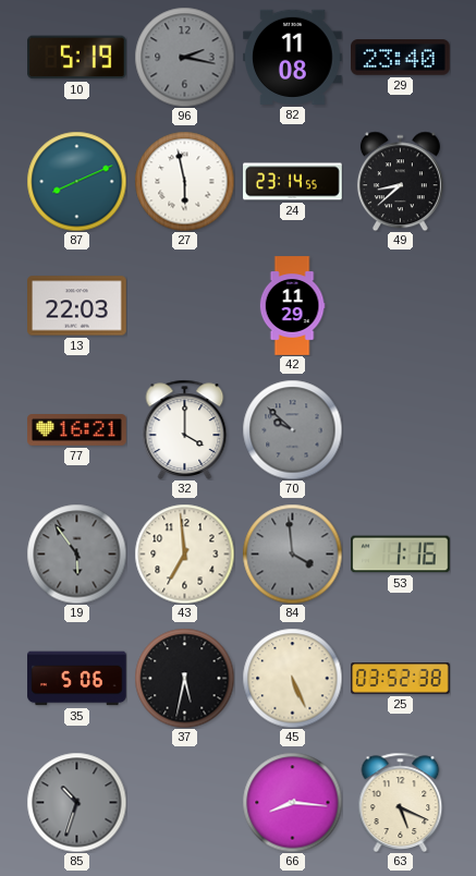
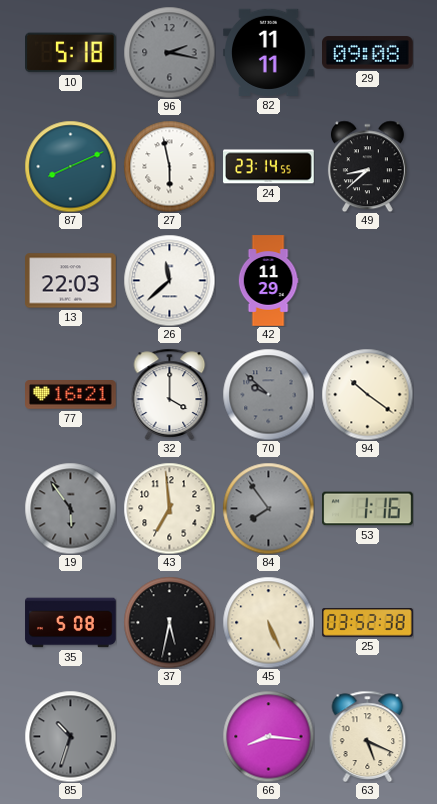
10: 5:19 -> 5:18 (71, 53)
82: 11:08 -> 11:11 (269, 52)
29: 23:40 -> 09:08 (368, 53)
26: none -> 11:38 (169, 280)
94: none -> 10:21 (367, 394)
84: 3:59 -> 7:54 (268, 508)
35: 5:06 -> 5:08 (71, 623)
